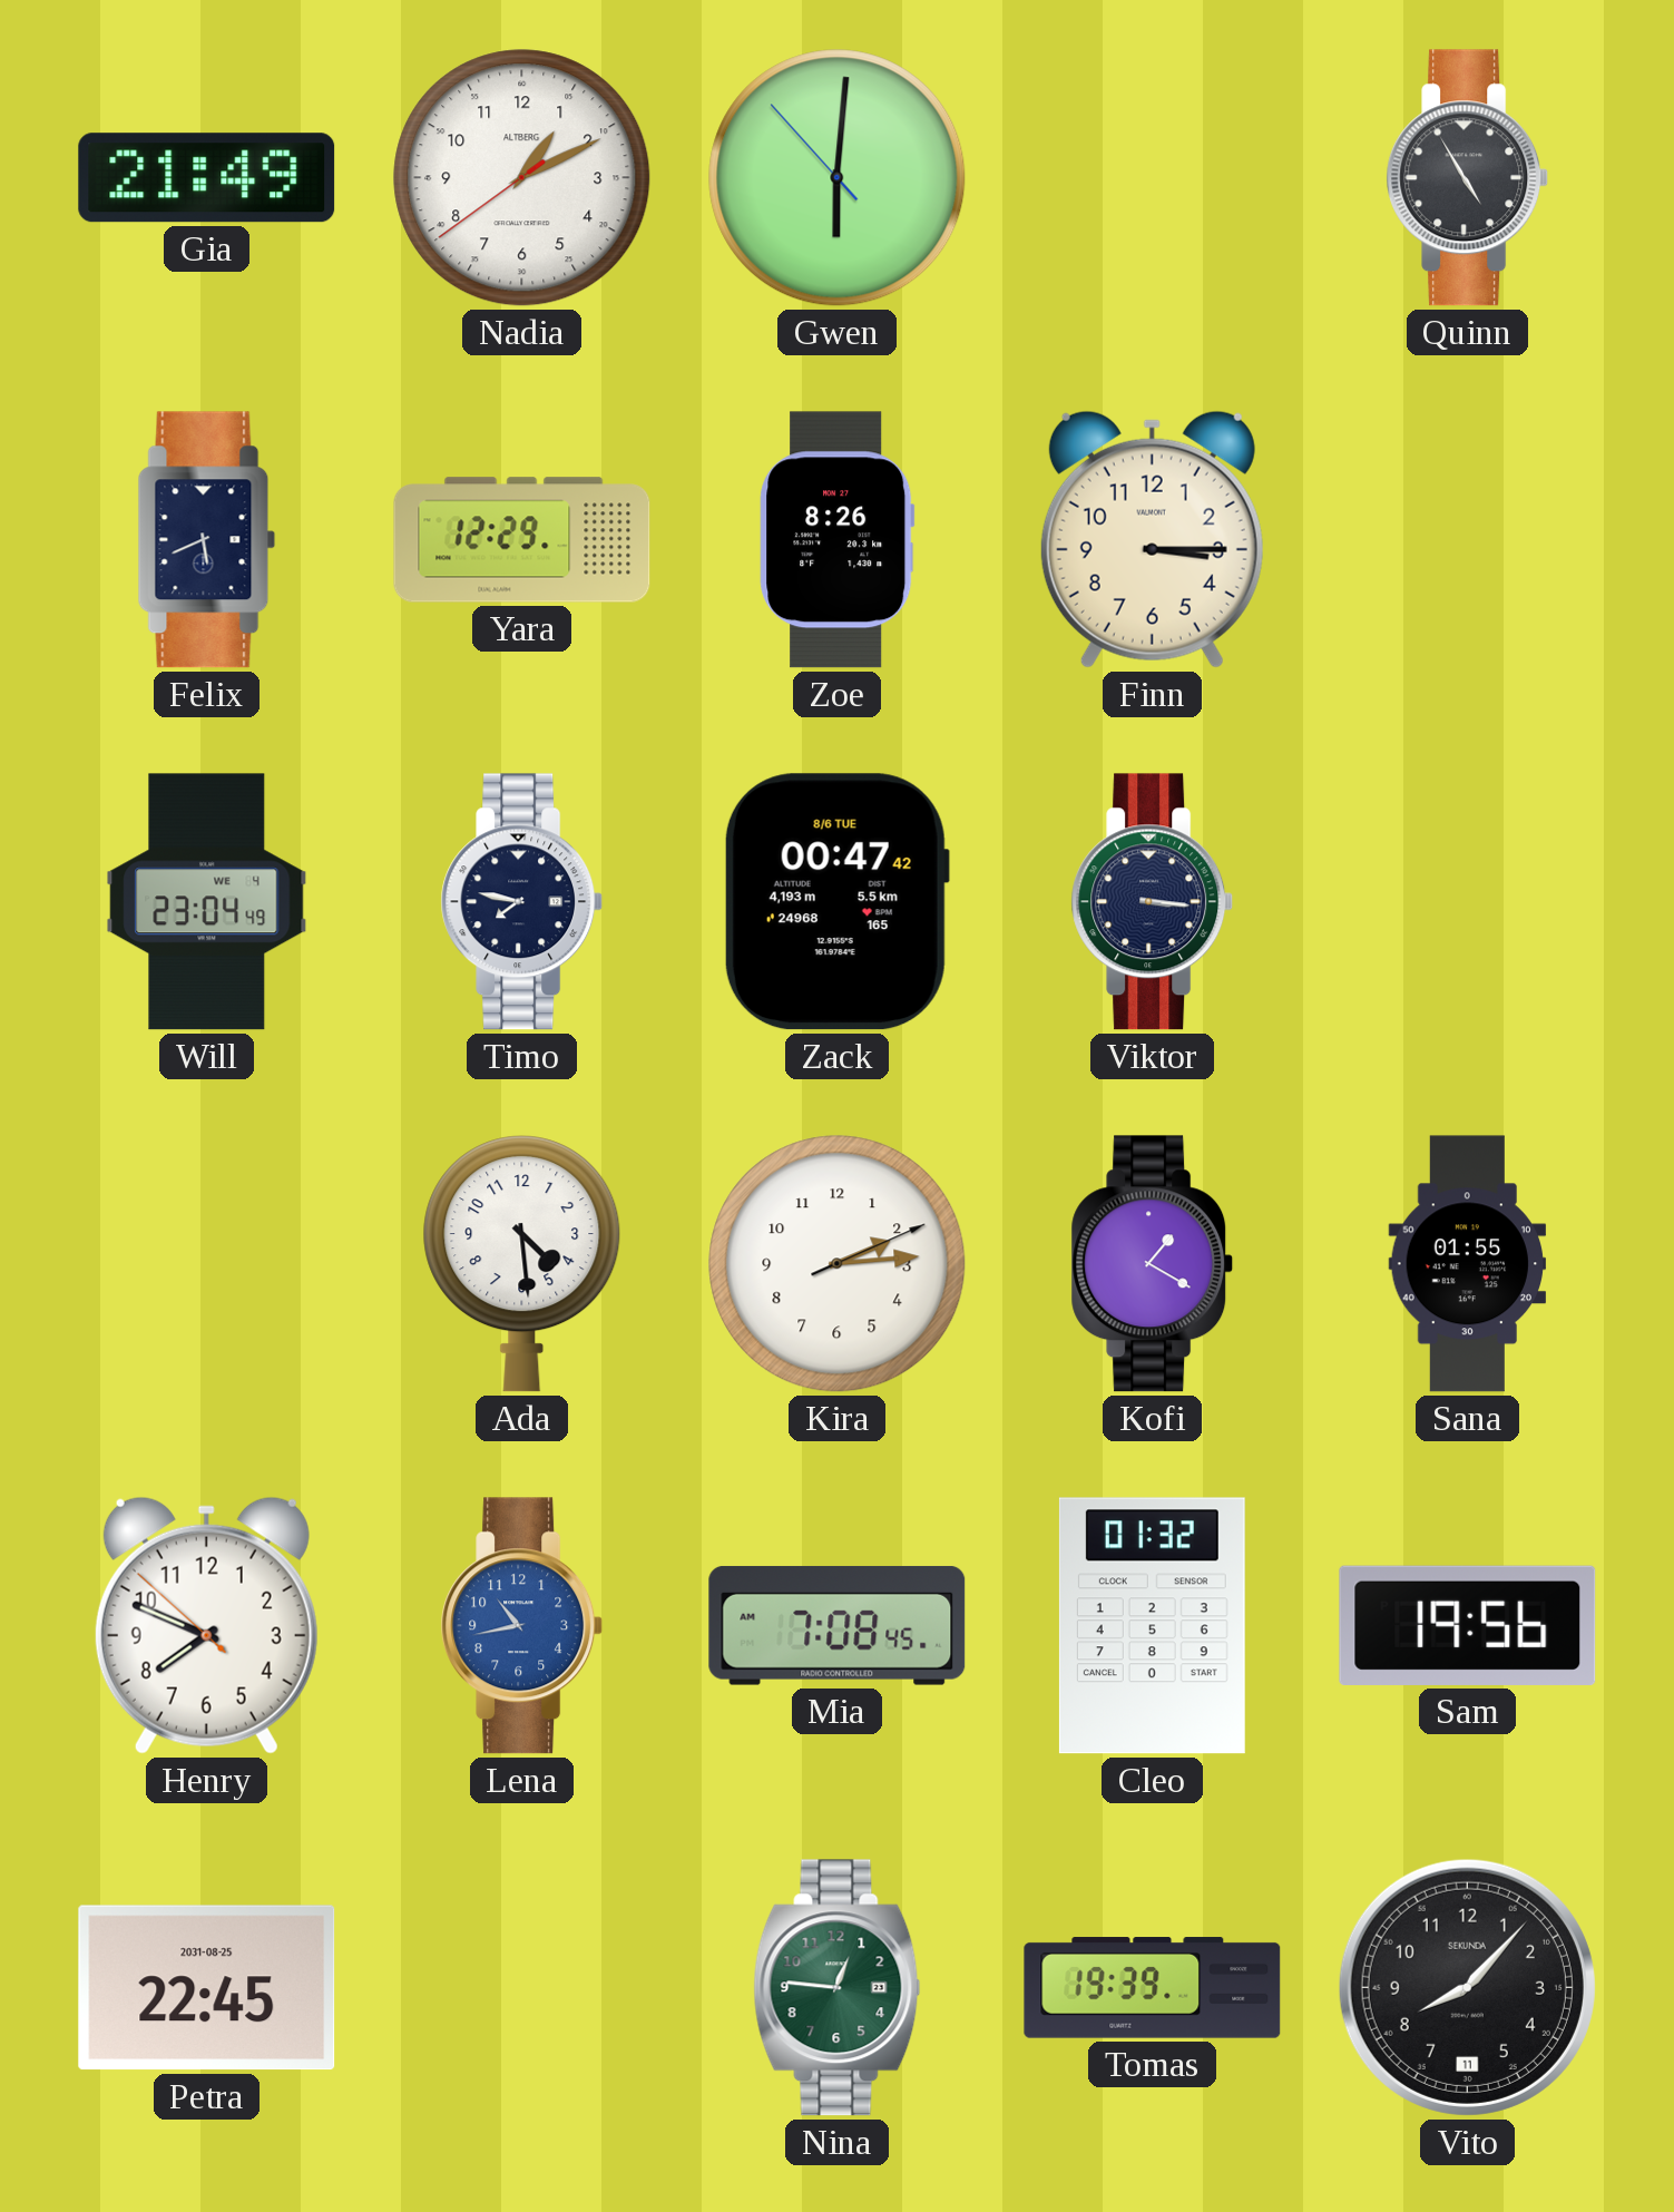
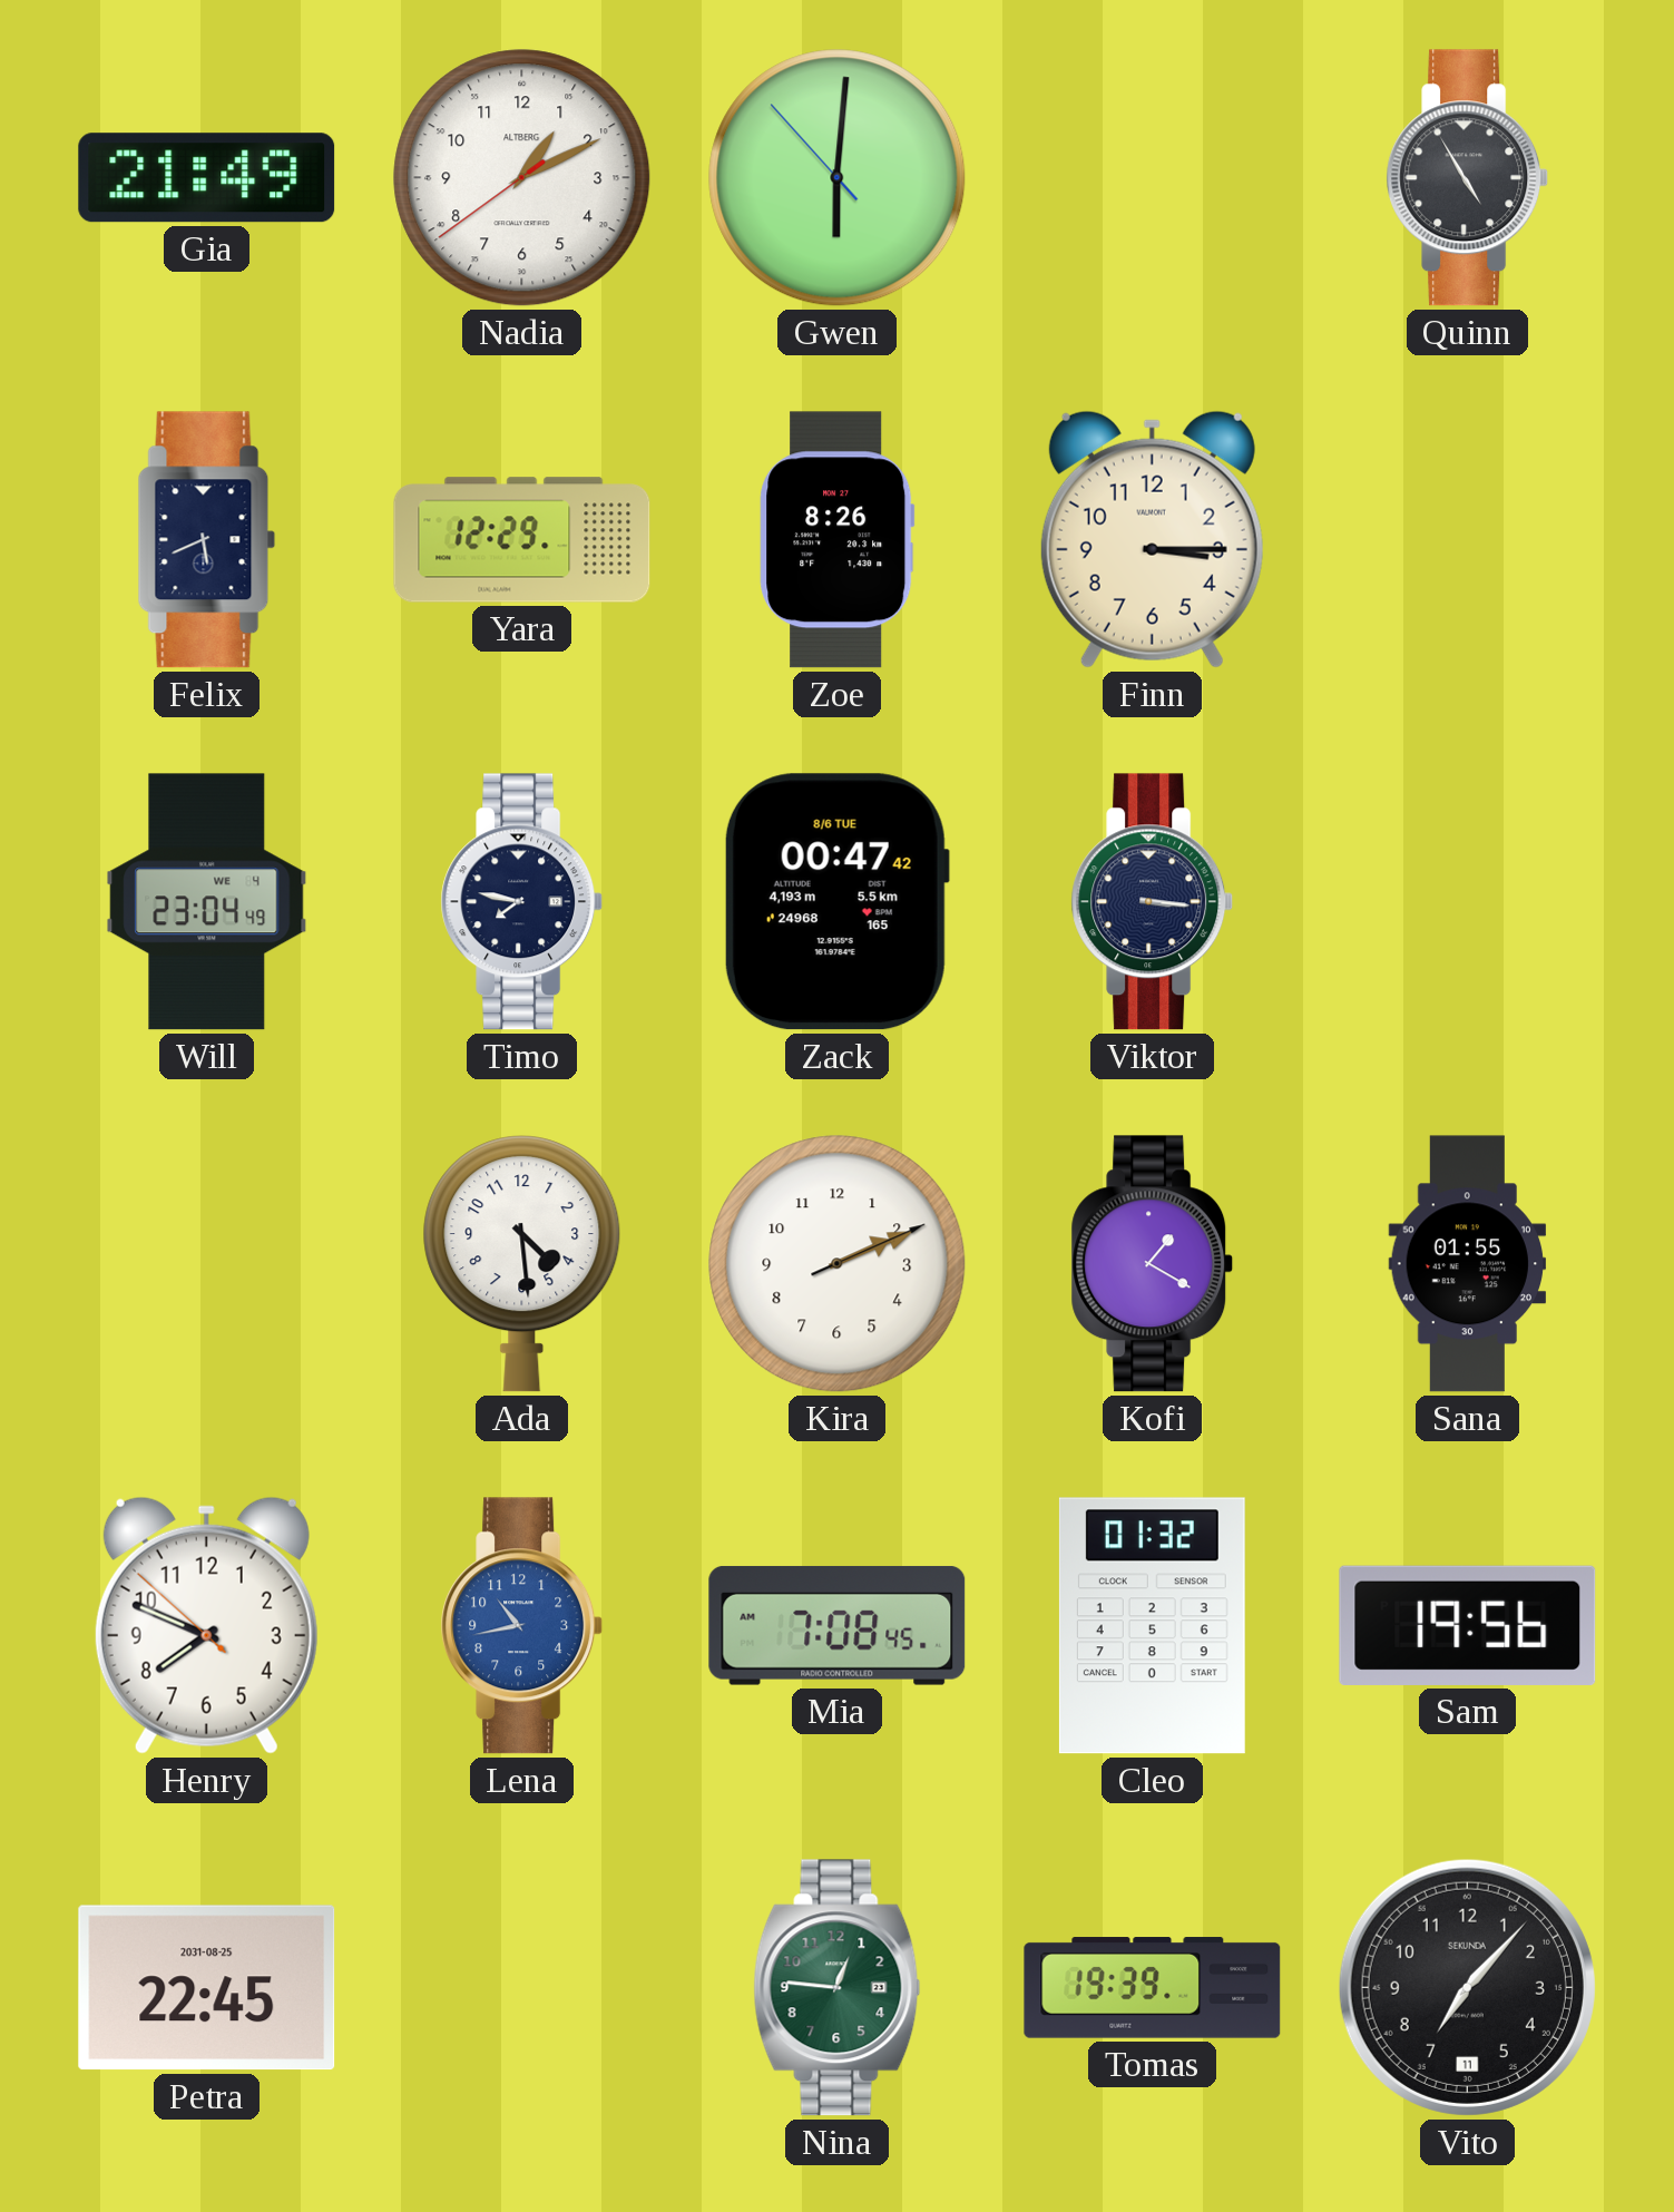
Kira: 2:14 -> 2:11 (838, 1264)
Vito: 8:07 -> 7:07 (1467, 1987)
